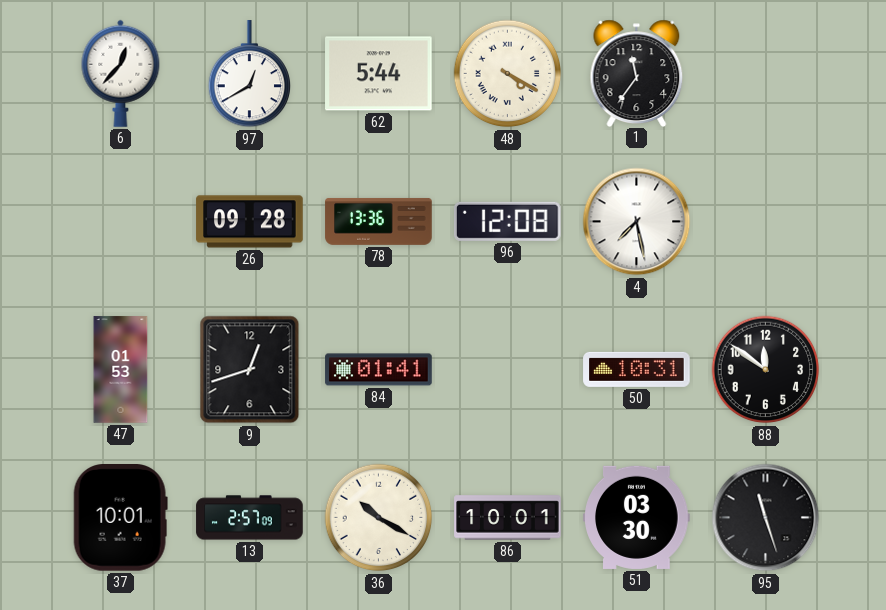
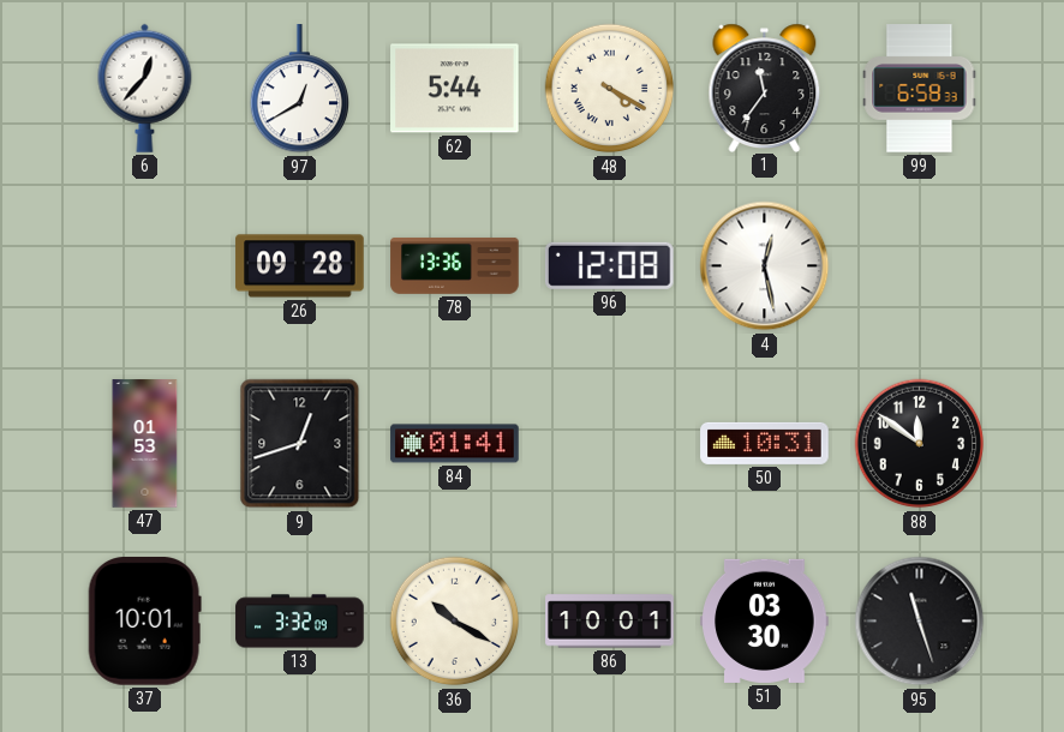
99: none -> 6:58 (920, 89)
4: 7:28 -> 12:28 (765, 266)
13: 2:57 -> 3:32 (300, 622)
